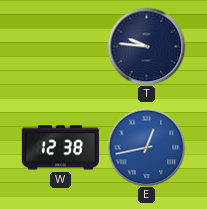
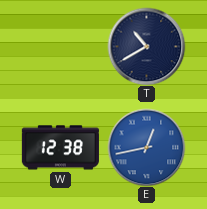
T: 9:46 -> 10:40 (146, 46)
